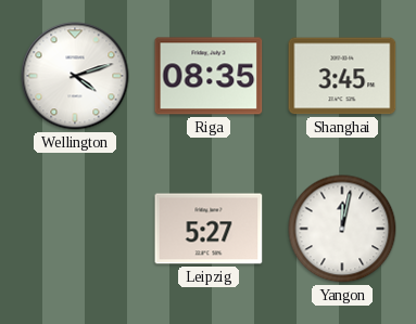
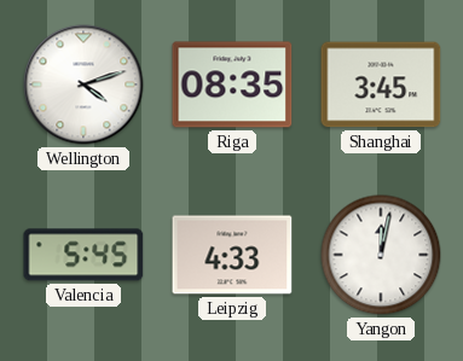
Valencia: none -> 5:45 (83, 255)
Leipzig: 5:27 -> 4:33 (232, 255)
